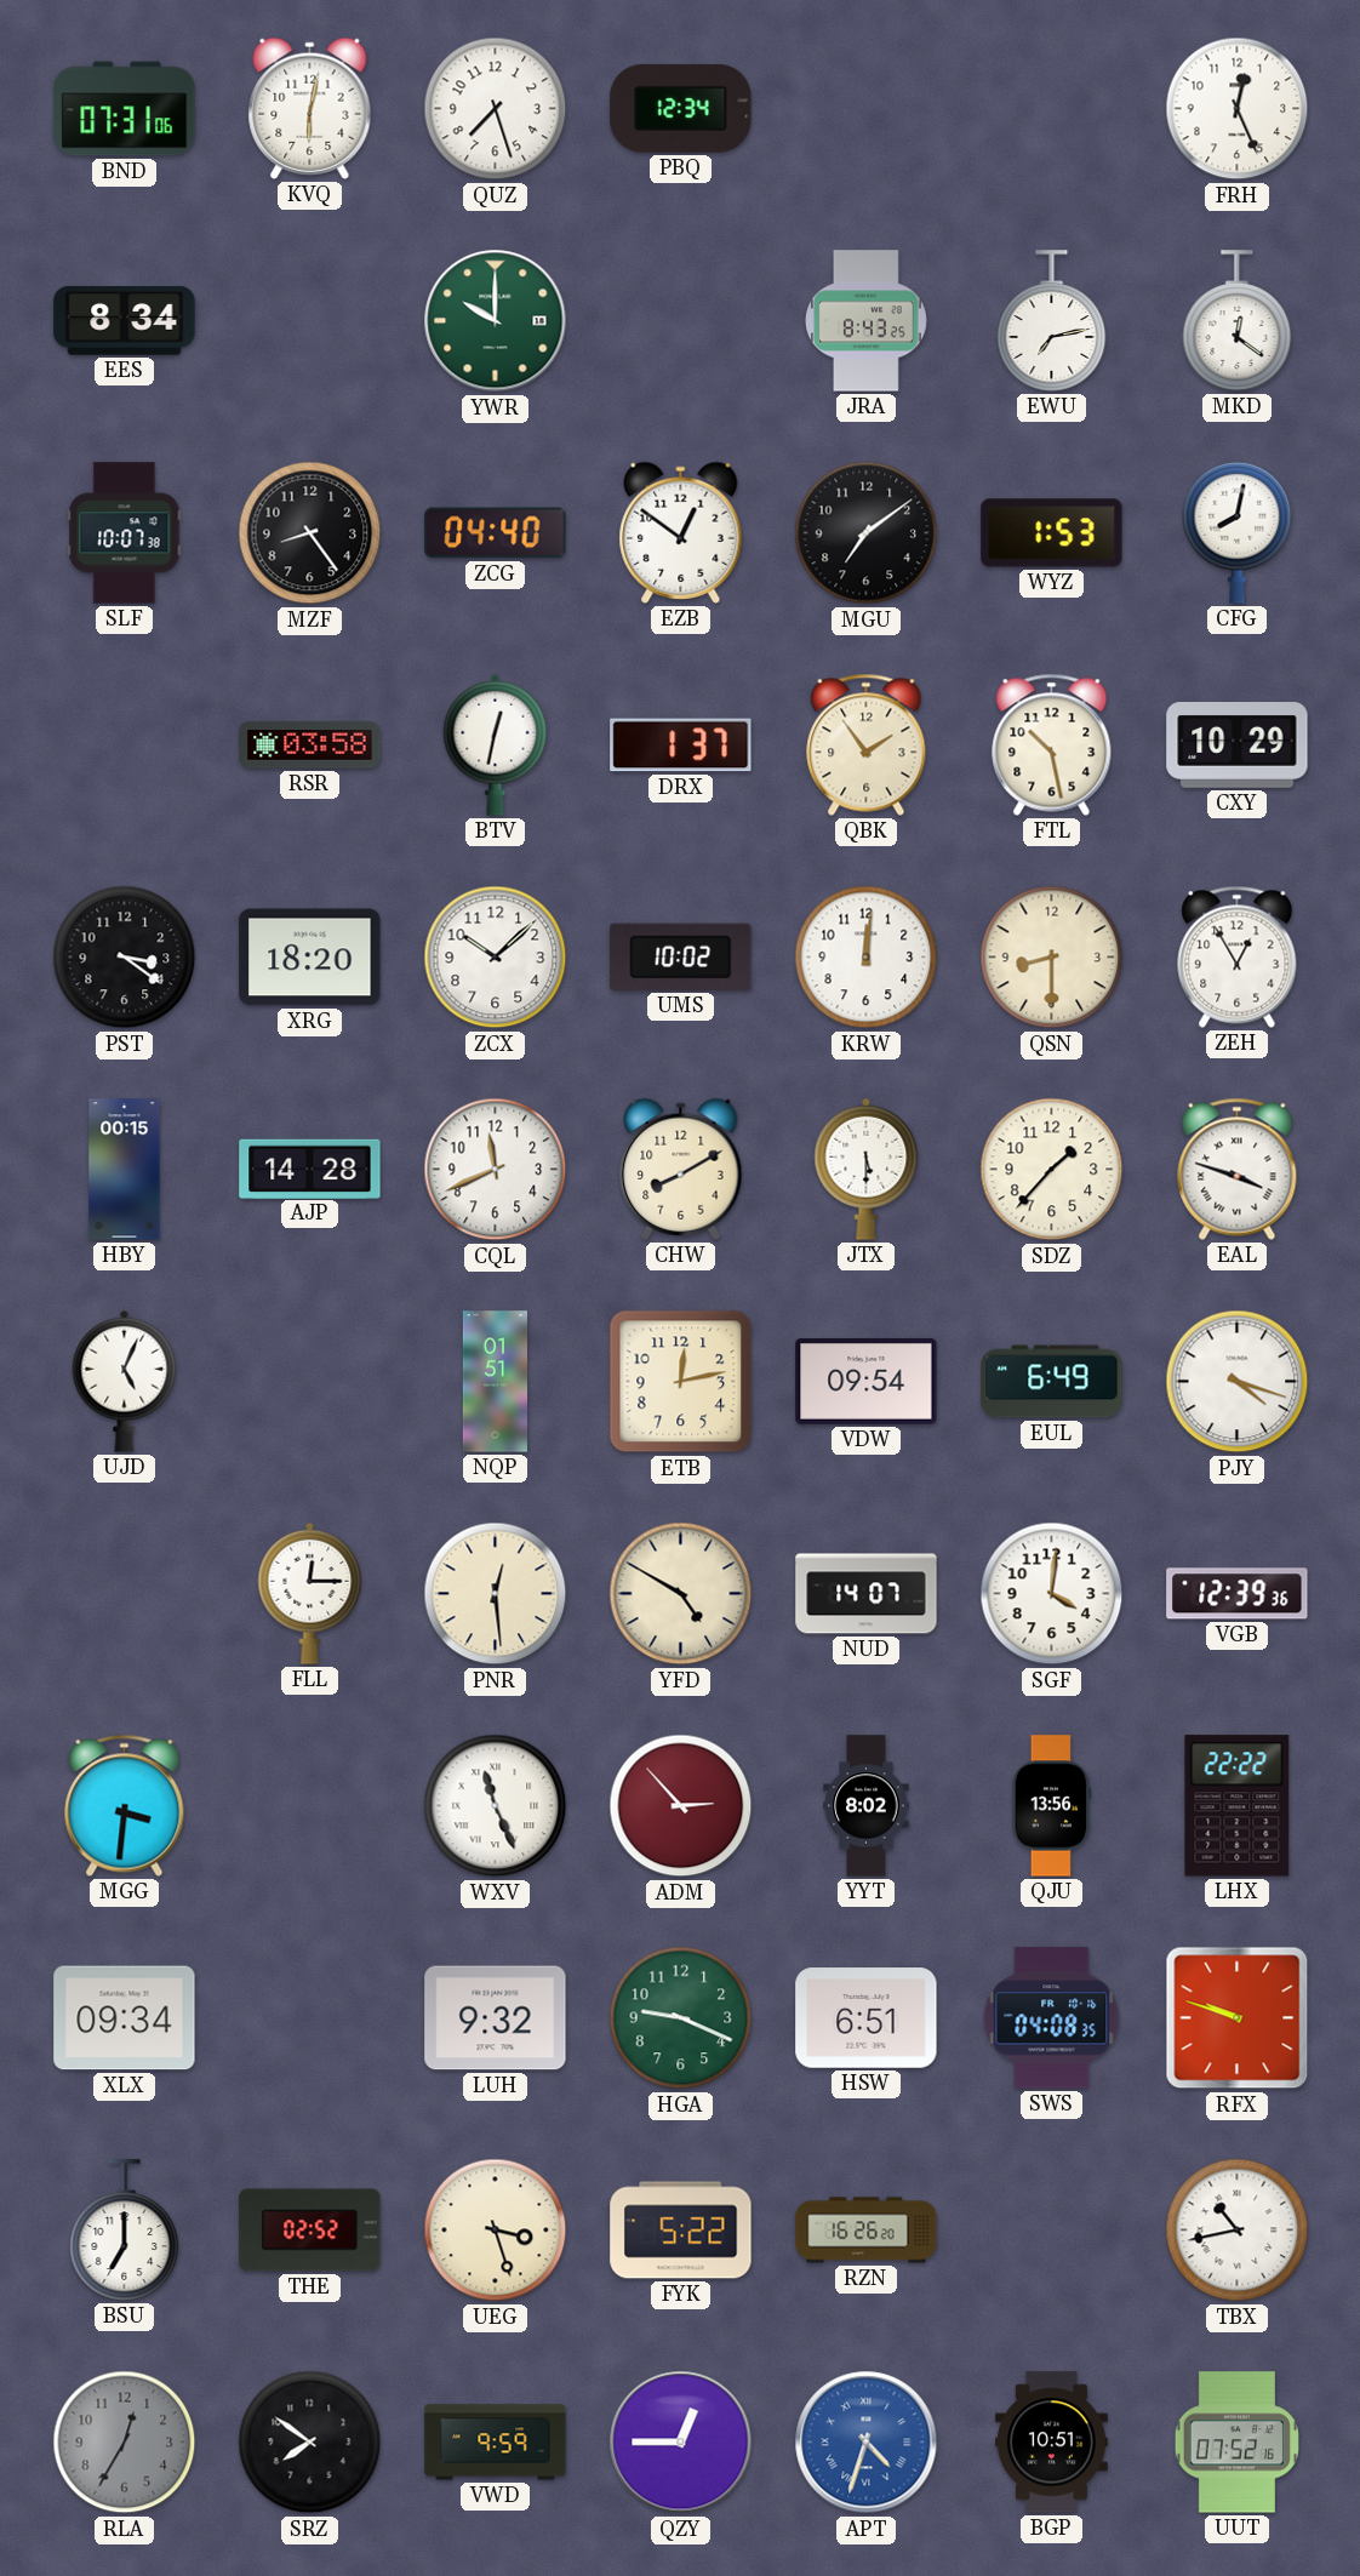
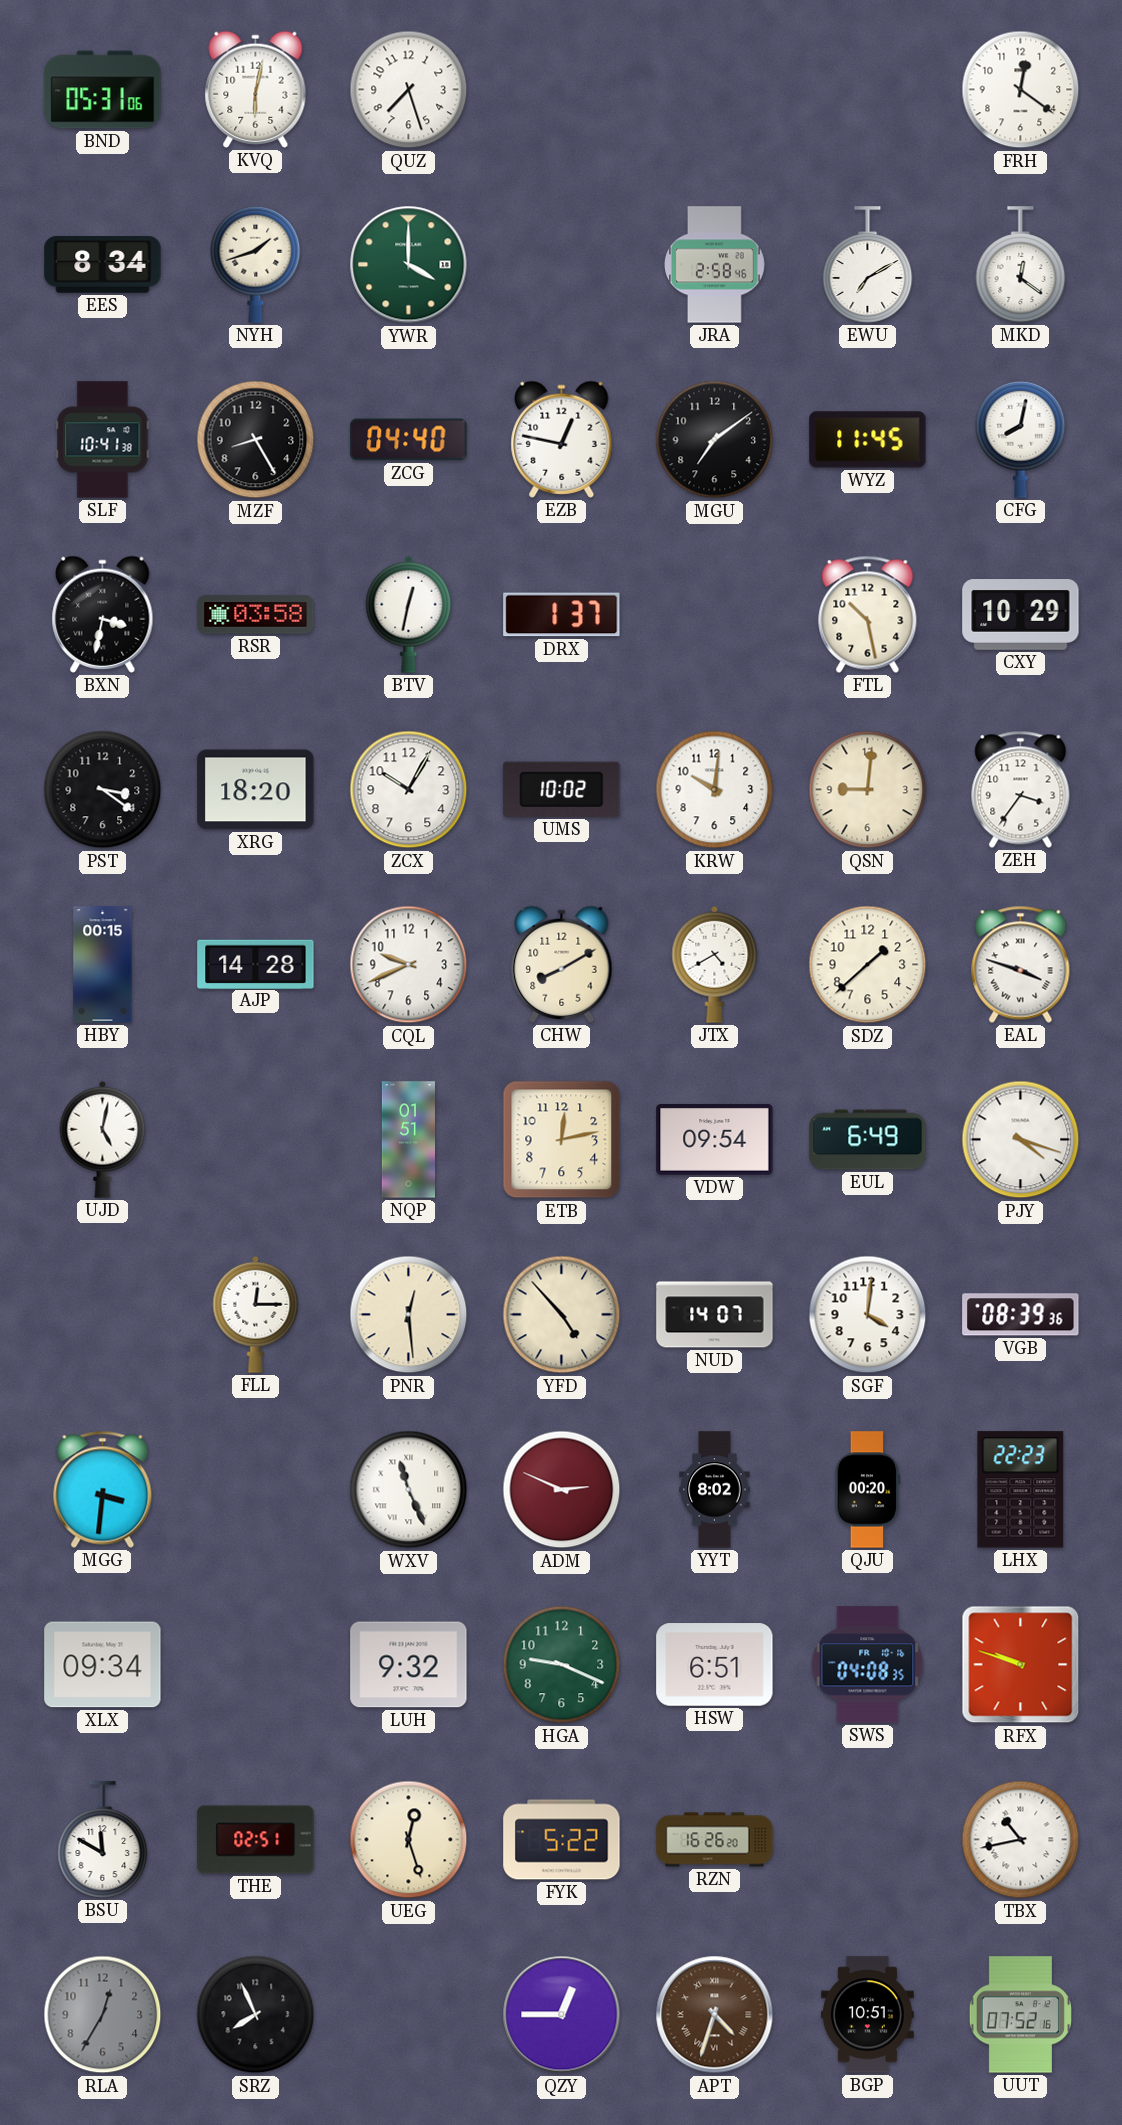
BND: 07:31 -> 05:31 (103, 90)
PBQ: 12:34 -> none (681, 108)
FRH: 12:26 -> 12:21 (1021, 90)
NYH: none -> 1:42 (256, 264)
YWR: 10:00 -> 4:00 (409, 265)
JRA: 8:43 -> 2:58 (715, 265)
EWU: 7:13 -> 7:10 (868, 265)
SLF: 10:07 -> 10:41 (103, 440)
MZF: 8:24 -> 8:25 (256, 440)
EZB: 12:51 -> 12:47 (562, 439)
WYZ: 1:53 -> 11:45 (868, 440)
BXN: none -> 3:32 (103, 614)
QBK: 1:54 -> none (867, 744)
ZCX: 10:08 -> 10:05 (409, 790)
KRW: 12:01 -> 10:01 (715, 790)
QSN: 8:30 -> 9:01 (868, 790)
ZEH: 12:55 -> 3:36 (1021, 789)
CQL: 11:41 -> 9:41 (409, 965)
JTX: 5:30 -> 4:40 (715, 964)
SDZ: 1:37 -> 1:38 (868, 965)
UJD: 5:04 -> 5:02 (103, 1139)
YFD: 4:50 -> 4:53 (562, 1315)
VGB: 12:39 -> 08:39 (1021, 1315)
ADM: 2:53 -> 2:49 (562, 1490)
QJU: 13:56 -> 00:20 (868, 1490)
LHX: 22:22 -> 22:23 (1021, 1490)
BSU: 7:00 -> 11:50 (103, 1840)
THE: 02:52 -> 02:51 (256, 1840)
UEG: 3:27 -> 12:27 (409, 1840)
SRZ: 7:51 -> 7:56 (256, 2015)
VWD: 9:59 -> none (496, 2443)
APT dial: blue -> brown (715, 2015)
